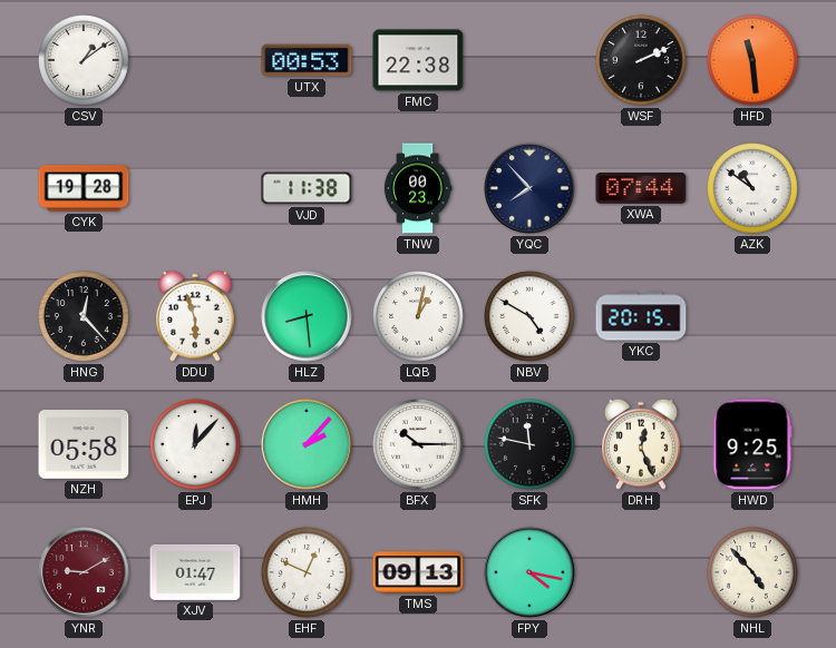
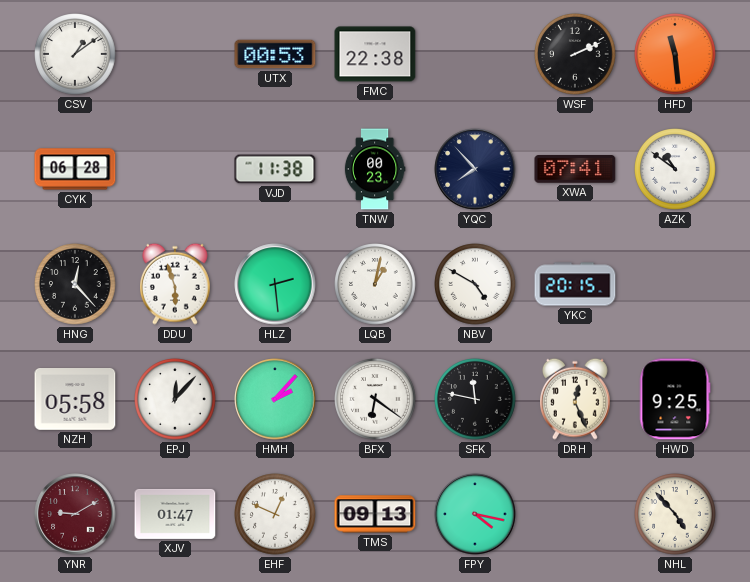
CYK: 19:28 -> 06:28 (75, 169)
XWA: 07:44 -> 07:41 (575, 169)
HLZ: 8:29 -> 2:29 (275, 284)
BFX: 10:15 -> 6:21 (375, 399)
